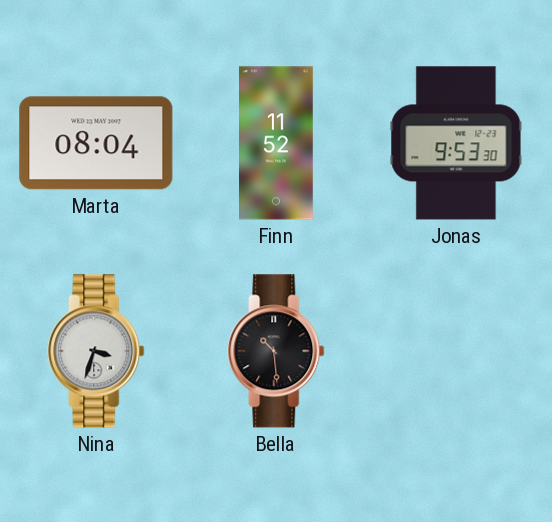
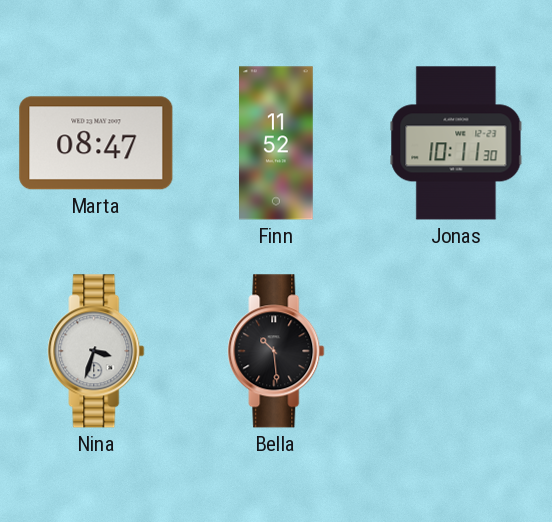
Marta: 08:04 -> 08:47 (96, 143)
Jonas: 9:53 -> 10:11 (456, 143)
